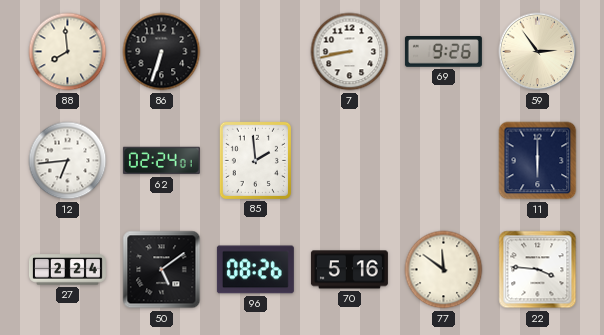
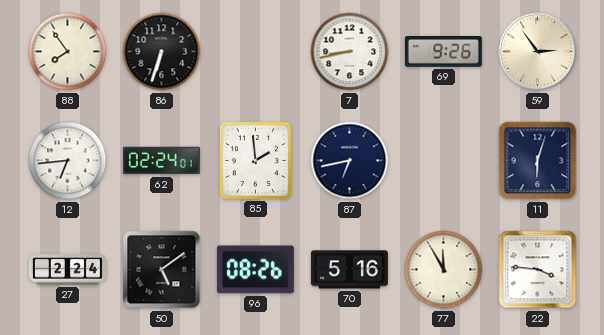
88: 7:59 -> 7:54 (68, 52)
87: none -> 6:43 (350, 161)
11: 6:00 -> 6:03 (538, 161)
77: 11:51 -> 11:55 (444, 270)
